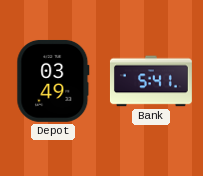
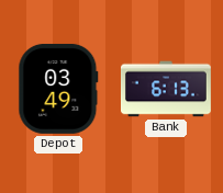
Bank: 5:41 -> 6:13 (166, 89)
